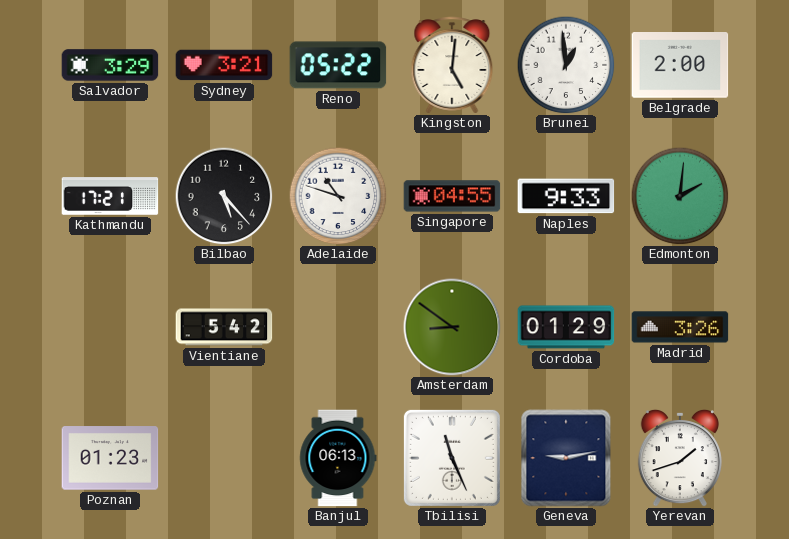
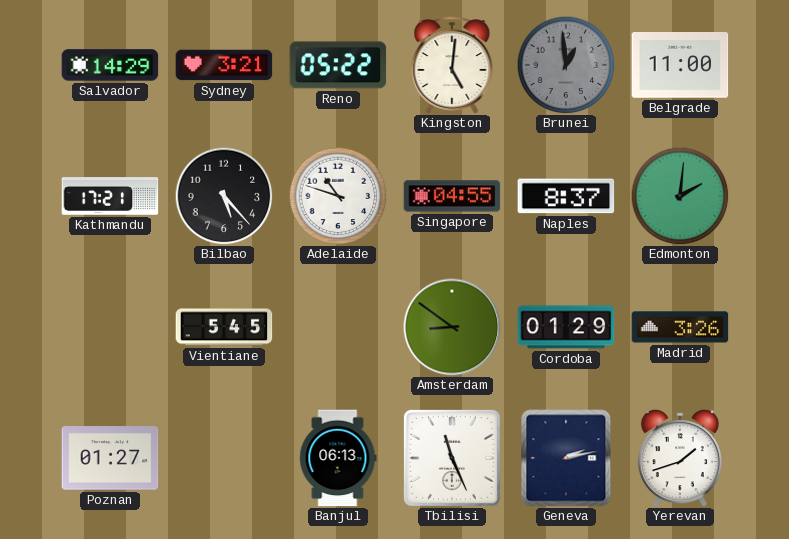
Salvador: 3:29 -> 14:29 (110, 65)
Brunei dial: white -> grey (566, 65)
Belgrade: 2:00 -> 11:00 (680, 66)
Naples: 9:33 -> 8:37 (566, 196)
Vientiane: 5:42 -> 5:45 (224, 327)
Poznan: 01:23 -> 01:27 (110, 458)
Geneva: 9:13 -> 2:13 (566, 458)
